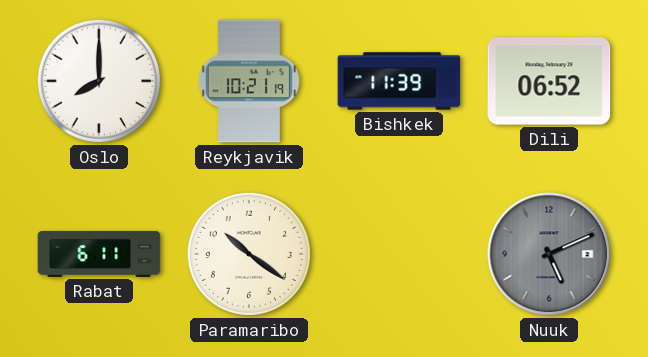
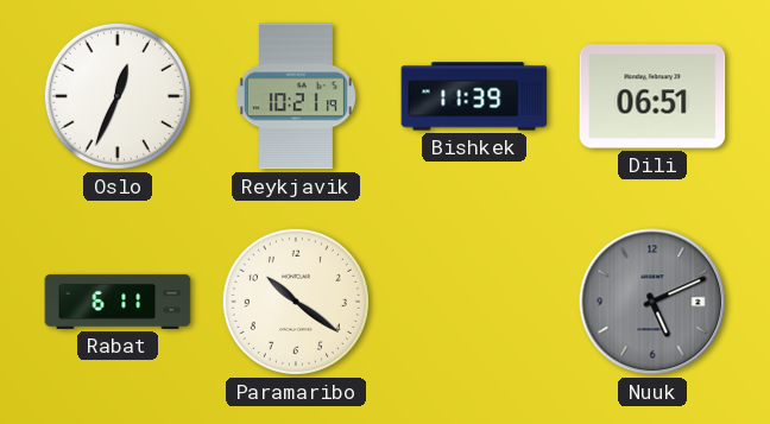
Oslo: 8:00 -> 12:34 (118, 96)
Dili: 06:52 -> 06:51 (652, 96)
